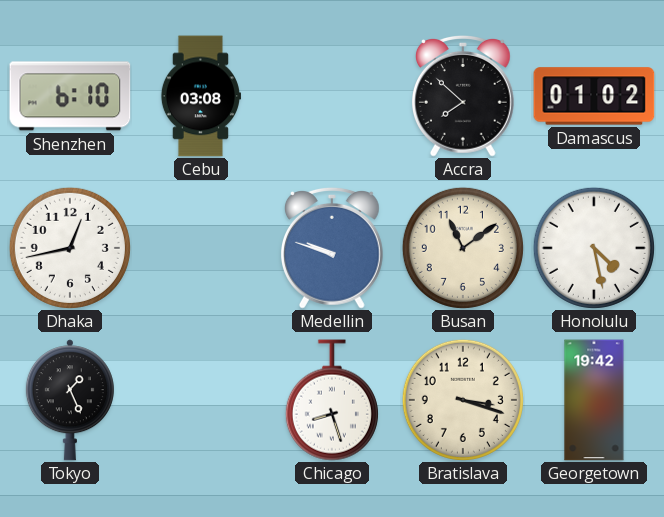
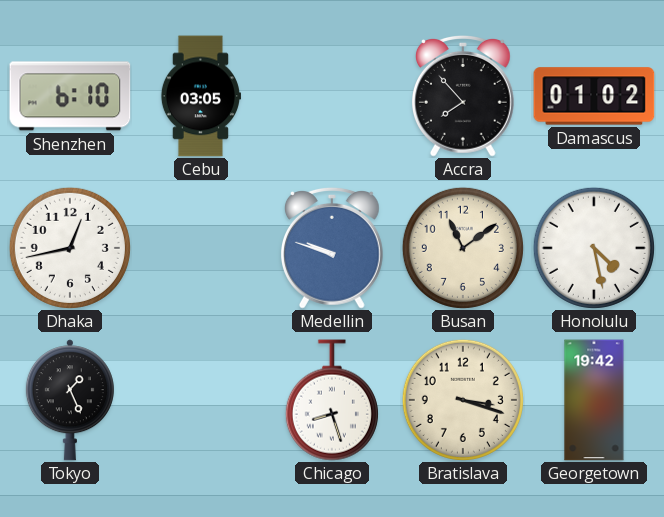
Cebu: 03:08 -> 03:05 (200, 96)
Accra: 7:52 -> 7:53 (463, 97)
